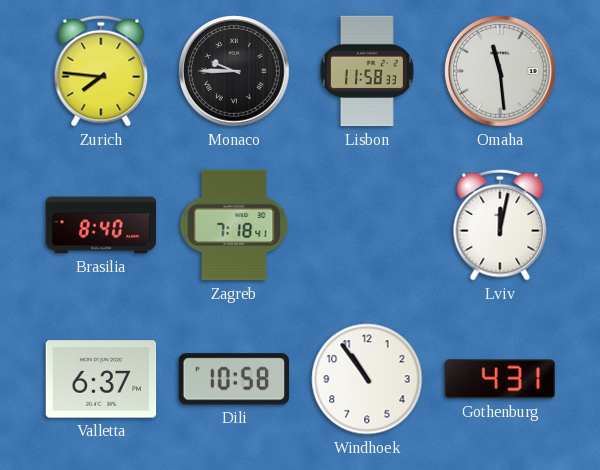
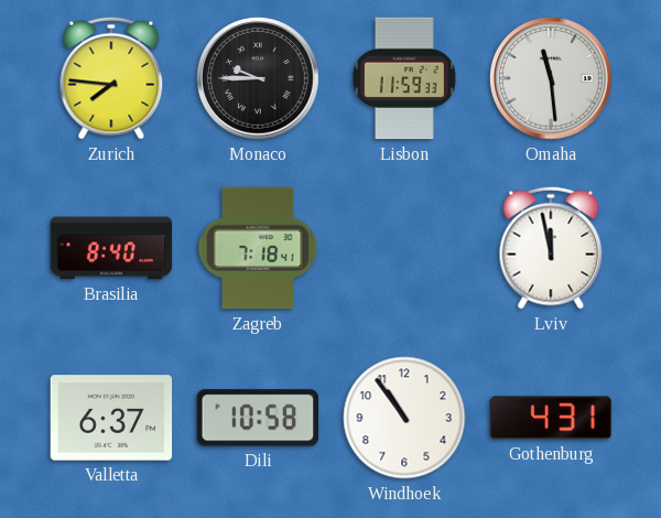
Lisbon: 11:58 -> 11:59 (405, 78)
Lviv: 12:02 -> 11:58 (551, 248)
